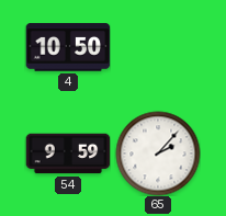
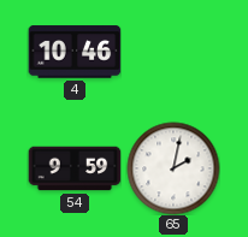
4: 10:50 -> 10:46 (75, 52)
65: 2:07 -> 2:02 (173, 168)
